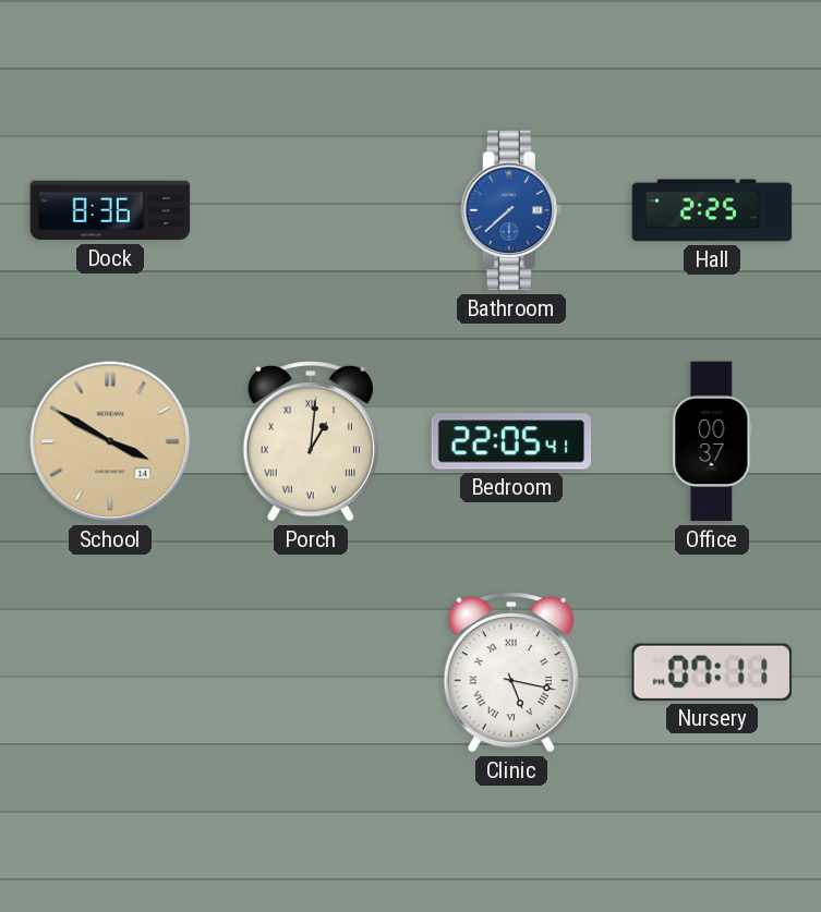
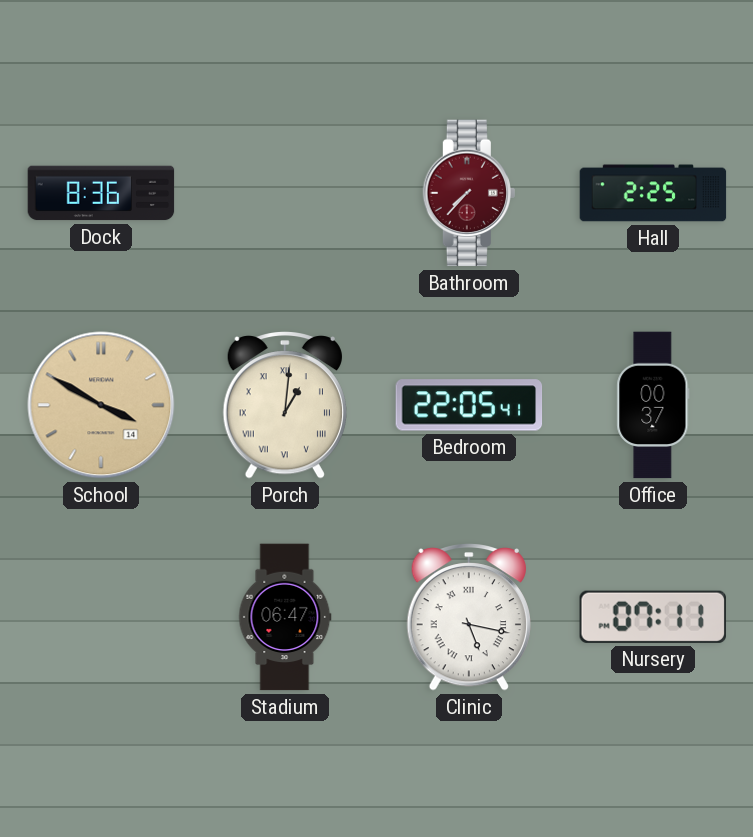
Bathroom: 7:38 -> 7:37 (468, 193)
Bathroom dial: blue -> burgundy (468, 193)
Stadium: none -> 06:47 (285, 617)
